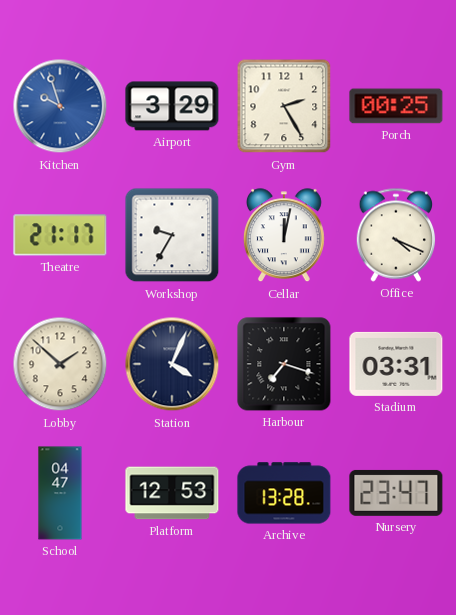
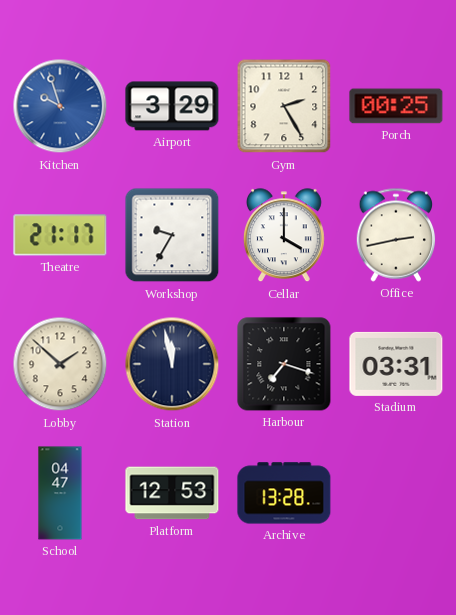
Cellar: 12:02 -> 4:00 (284, 236)
Office: 4:19 -> 2:43 (396, 235)
Station: 4:04 -> 11:58 (172, 364)
Nursery: 23:47 -> none (396, 493)
